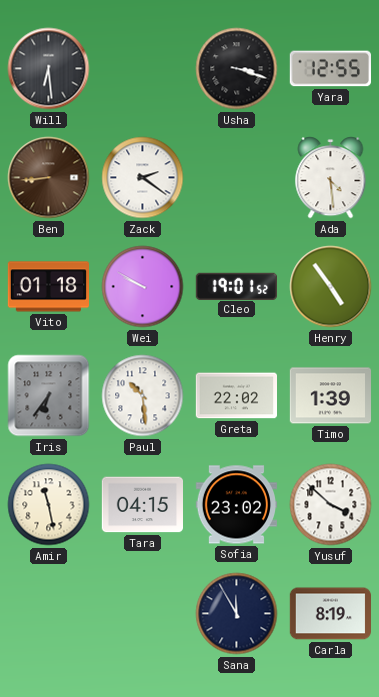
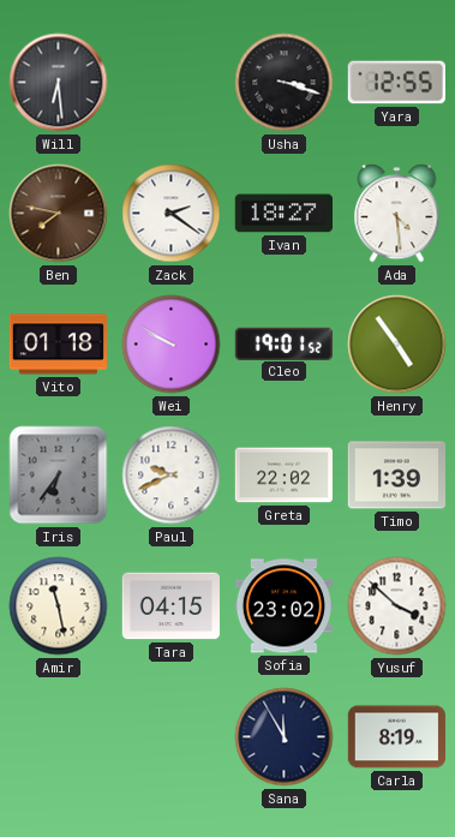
Ben: 8:44 -> 7:47 (59, 214)
Ivan: none -> 18:27 (283, 214)
Paul: 10:29 -> 9:41 (172, 476)
